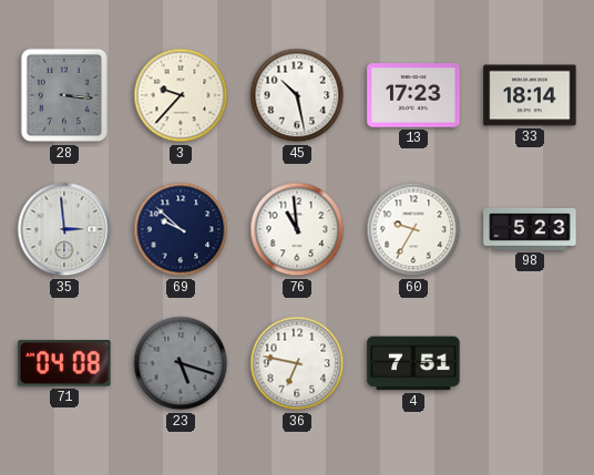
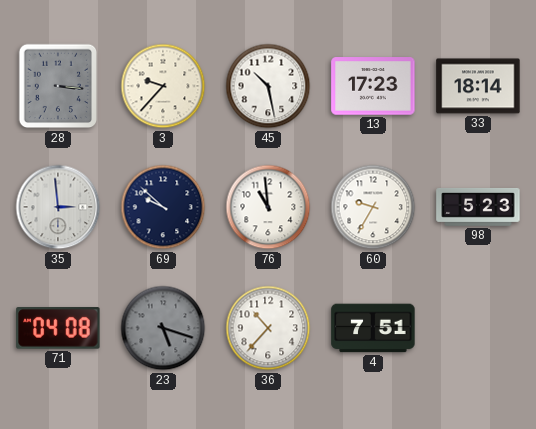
36: 6:47 -> 10:37 (268, 328)
